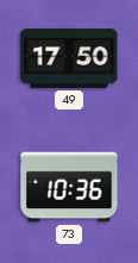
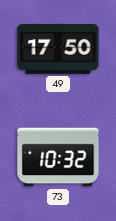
73: 10:36 -> 10:32 (58, 157)
